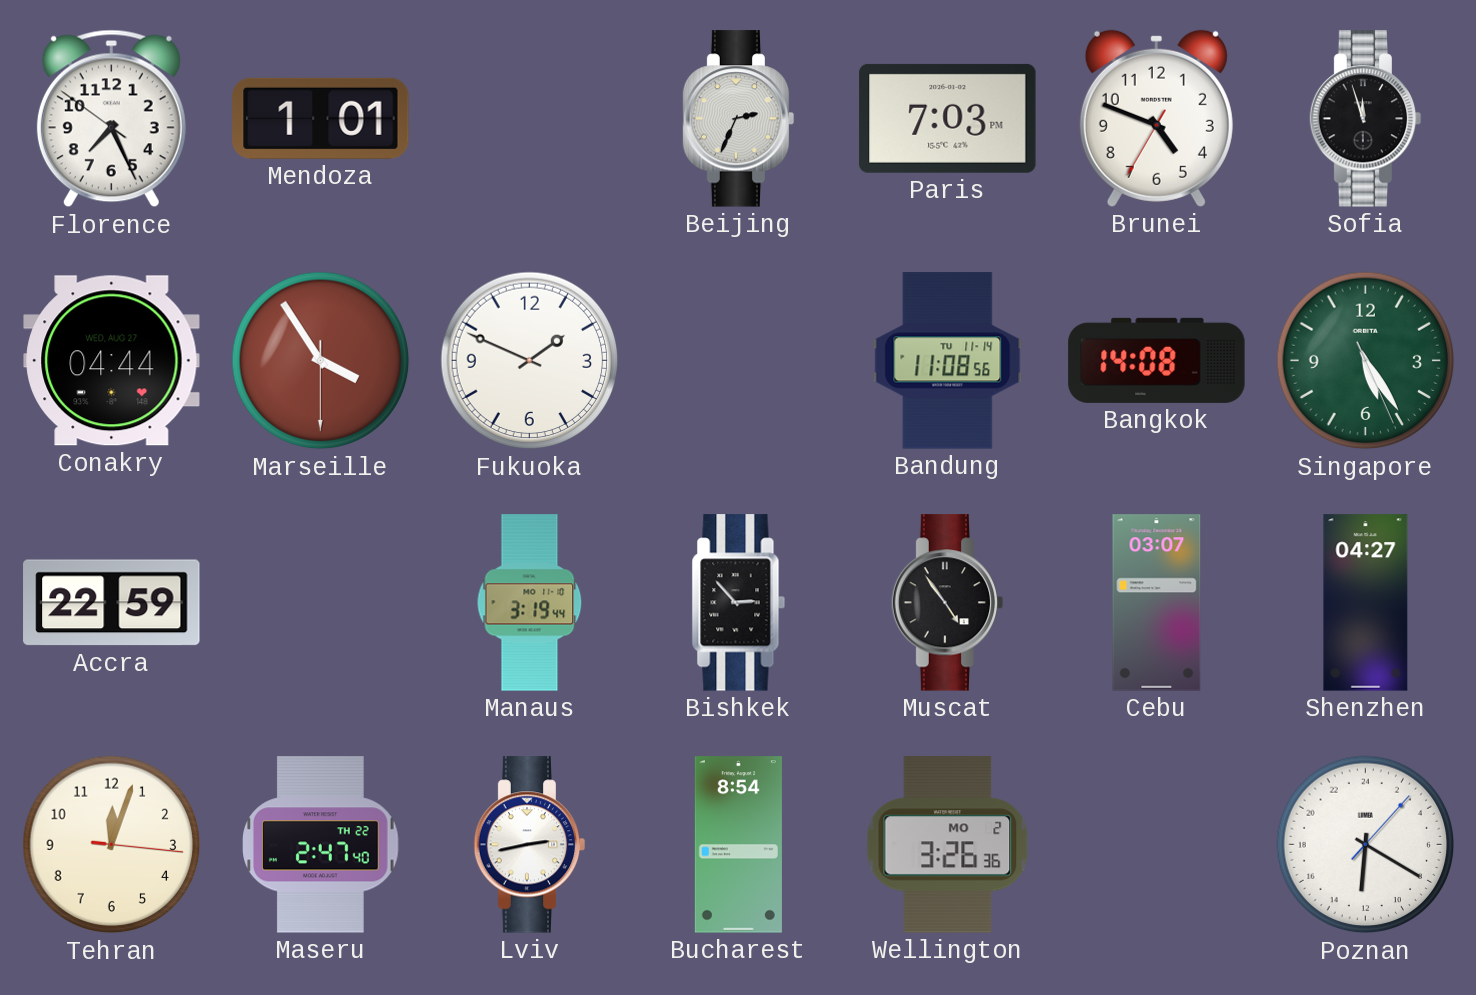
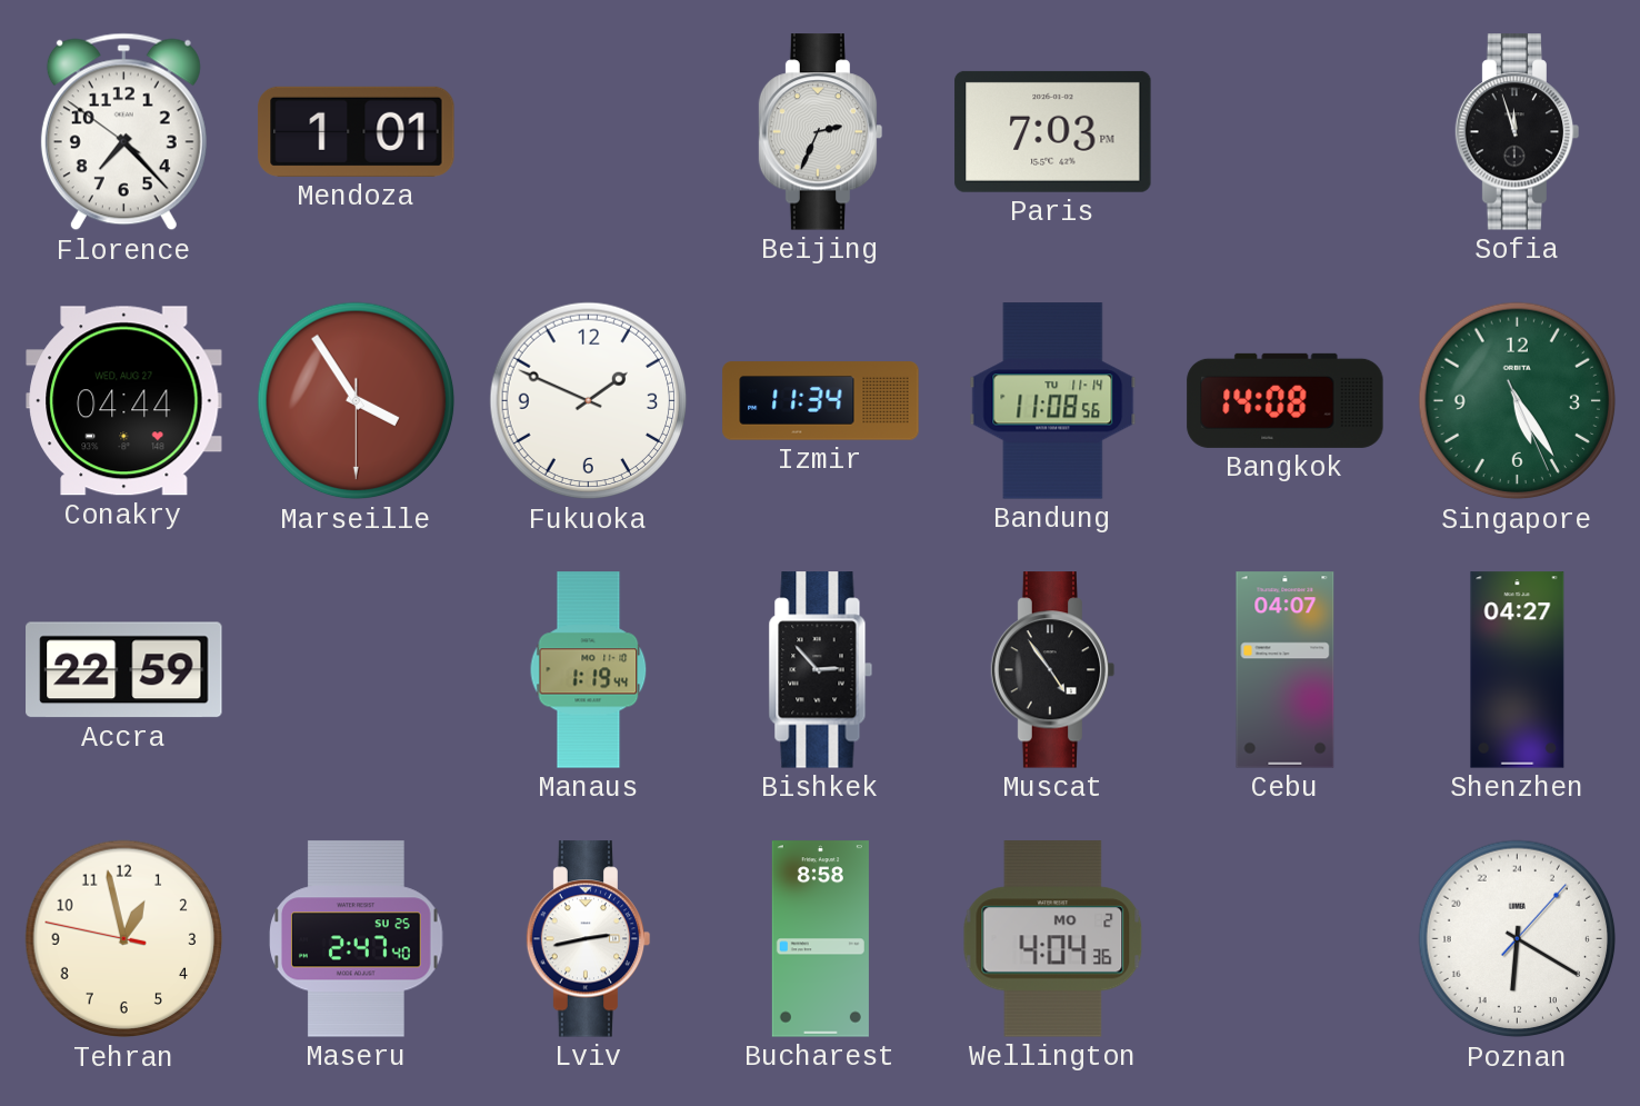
Florence: 7:25 -> 7:22 (123, 132)
Brunei: 4:48 -> none (1156, 118)
Izmir: none -> 11:34 (821, 401)
Manaus: 3:19 -> 1:19 (589, 670)
Cebu: 03:07 -> 04:07 (1286, 670)
Tehran: 12:03 -> 12:57 (124, 939)
Maseru date: TH 22 -> SU 25 (357, 939)
Bucharest: 8:54 -> 8:58 (820, 939)
Wellington: 3:26 -> 4:04 (1053, 939)
